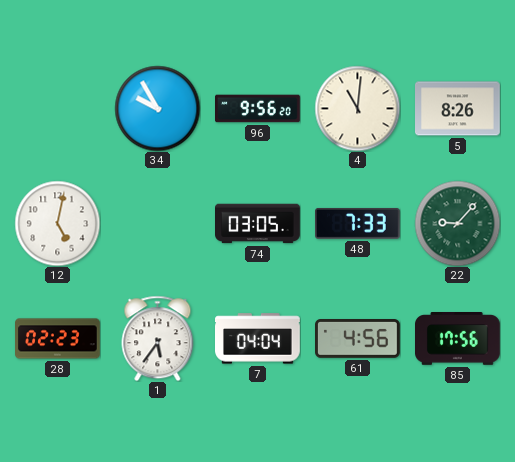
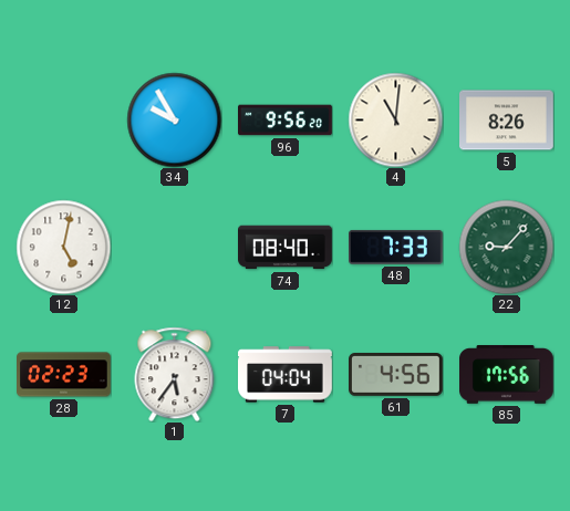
74: 03:05 -> 08:40 (286, 248)
